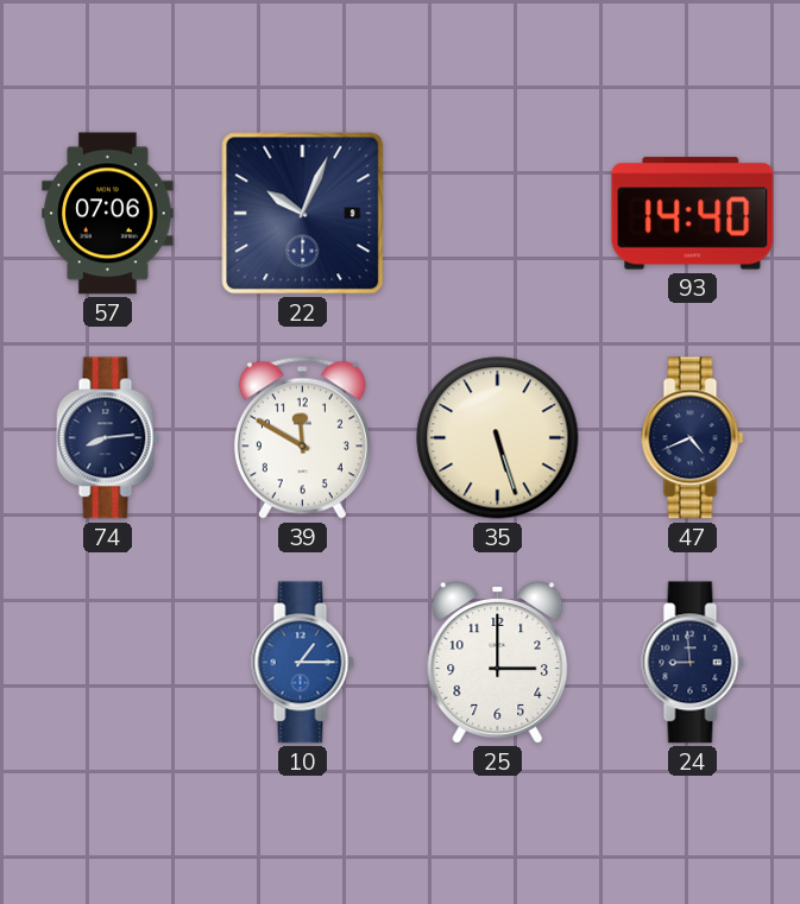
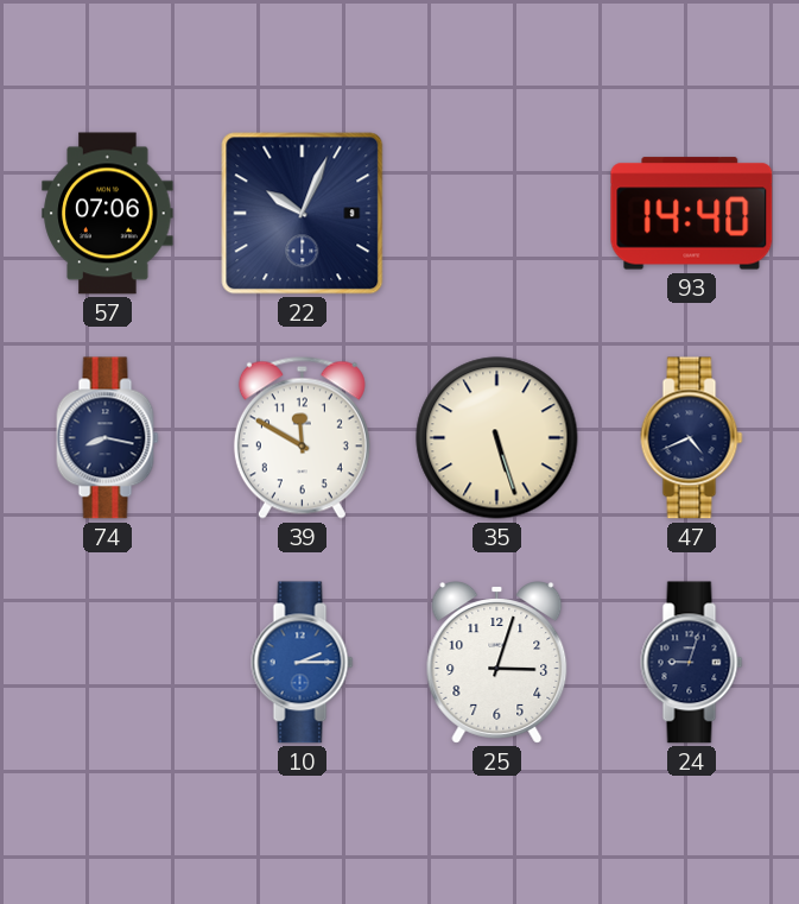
74: 8:14 -> 8:17 (108, 438)
10: 1:15 -> 2:15 (303, 663)
25: 3:00 -> 3:03 (497, 663)
24: 8:59 -> 9:03 (692, 663)
